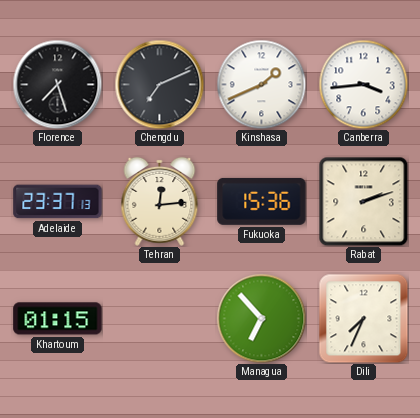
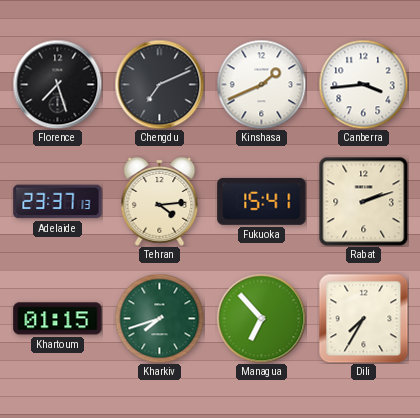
Tehran: 12:14 -> 4:14 (160, 201)
Fukuoka: 15:36 -> 15:41 (262, 201)
Kharkiv: none -> 7:42 (159, 318)
Dili: 7:34 -> 7:35 (363, 318)
